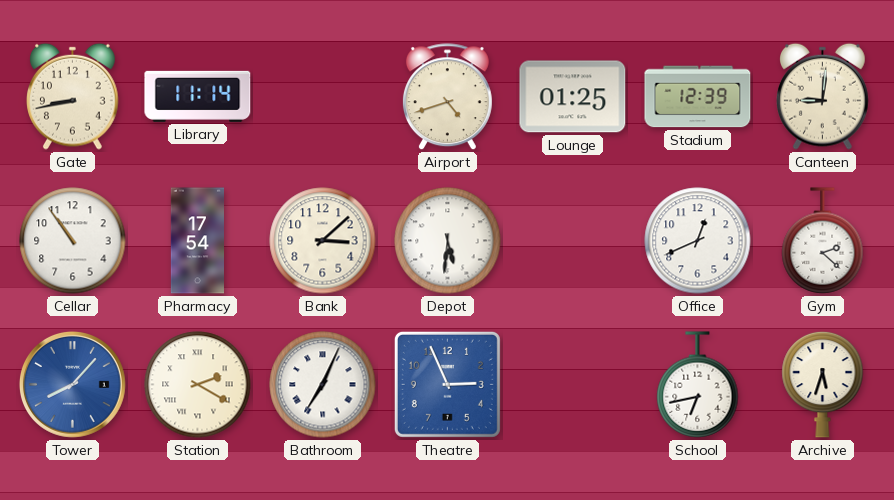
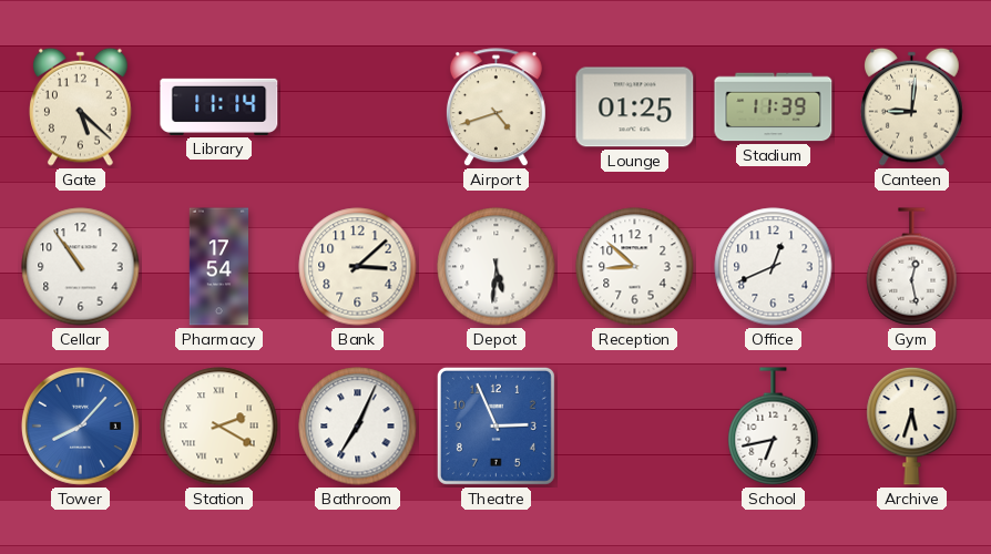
Gate: 8:43 -> 5:22 (81, 106)
Stadium: 12:39 -> 11:39 (774, 107)
Reception: none -> 8:52 (635, 267)
Gym: 2:22 -> 12:28 (912, 267)
